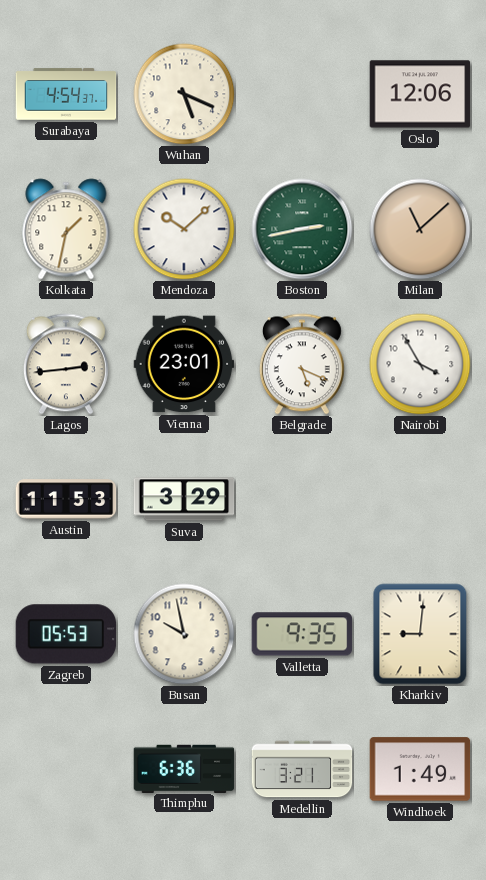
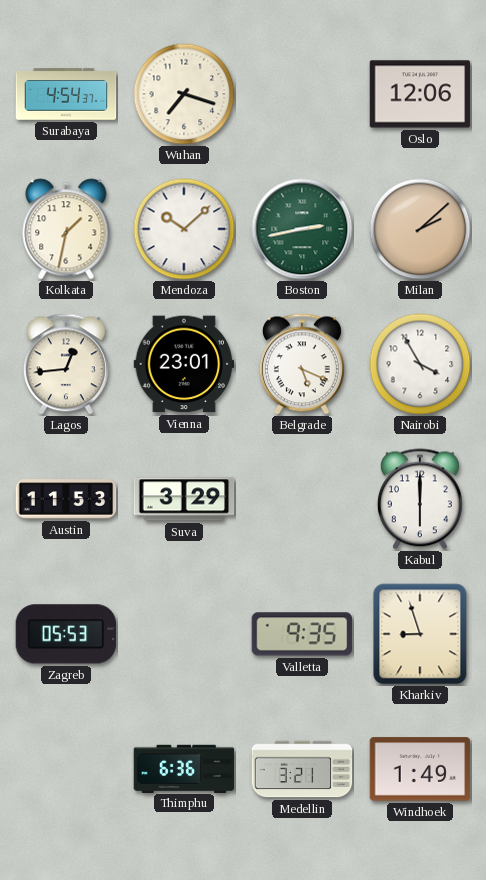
Wuhan: 5:19 -> 7:18 (184, 94)
Milan: 11:08 -> 2:08 (420, 229)
Lagos: 2:44 -> 12:44 (66, 364)
Kabul: none -> 6:00 (420, 499)
Busan: 9:58 -> none (184, 634)
Kharkiv: 9:01 -> 8:57 (420, 634)
